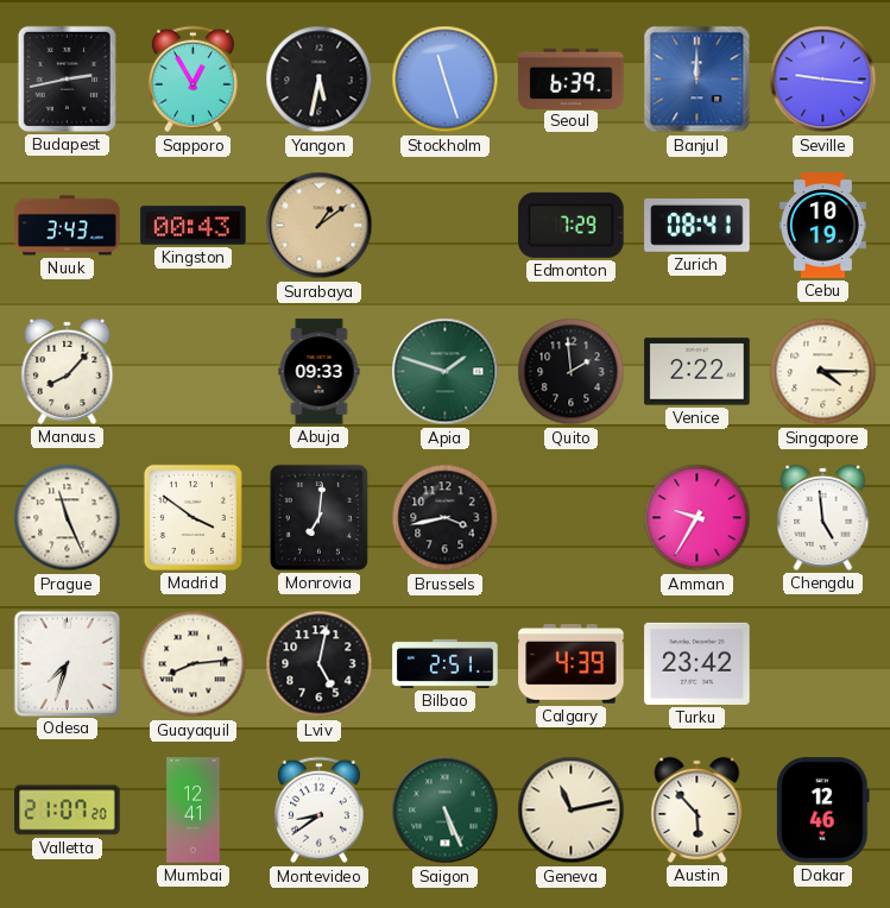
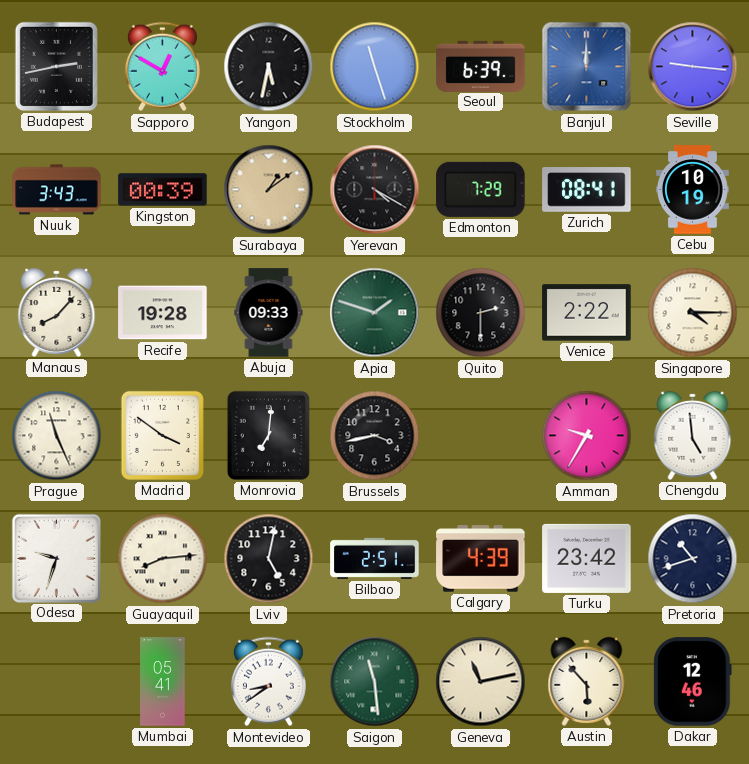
Sapporo: 12:55 -> 12:50 (162, 67)
Kingston: 00:43 -> 00:39 (163, 190)
Yerevan: none -> 4:20 (375, 190)
Recife: none -> 19:28 (163, 313)
Quito: 1:59 -> 2:30 (481, 313)
Odesa: 7:33 -> 9:33 (56, 558)
Pretoria: none -> 10:42 (693, 559)
Valletta: 21:07 -> none (68, 811)
Mumbai: 12:41 -> 05:41 (163, 682)
Saigon: 5:26 -> 11:29 (375, 682)
